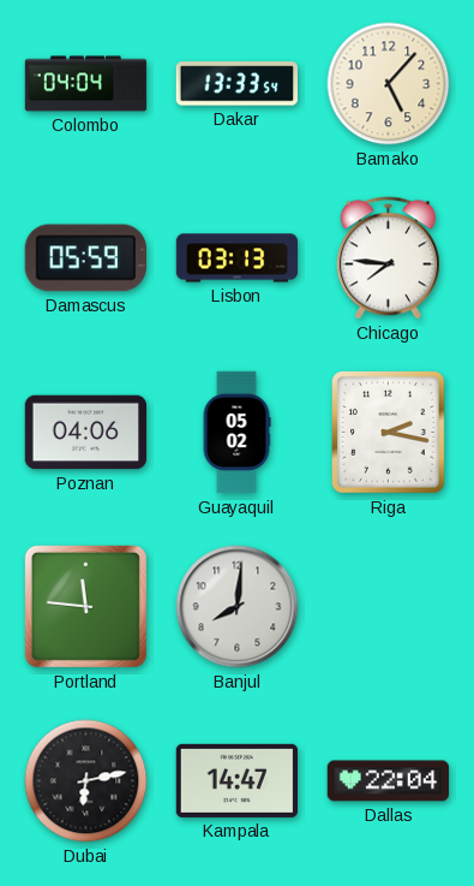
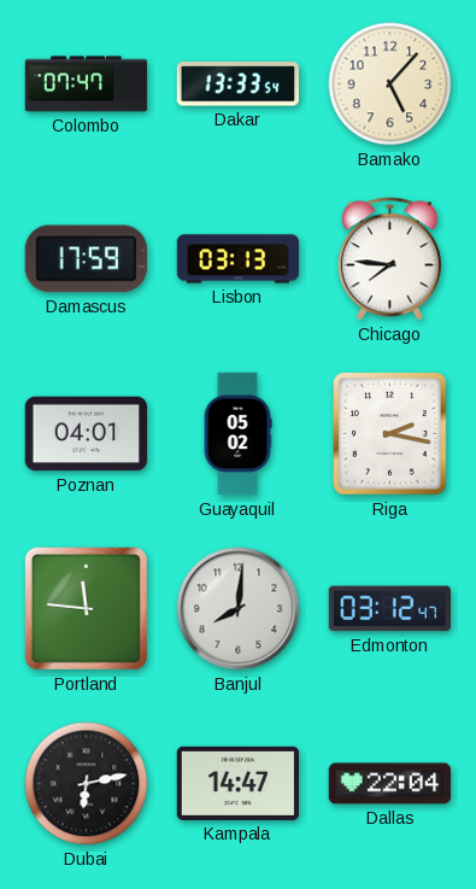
Colombo: 04:04 -> 07:47 (87, 84)
Damascus: 05:59 -> 17:59 (86, 259)
Poznan: 04:06 -> 04:01 (87, 434)
Edmonton: none -> 03:12 (389, 609)
